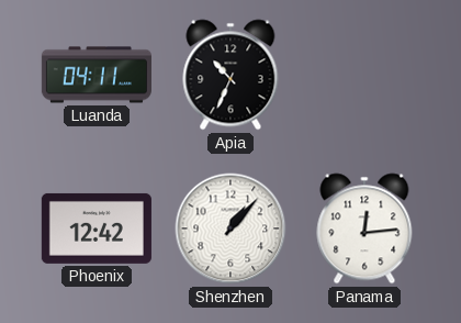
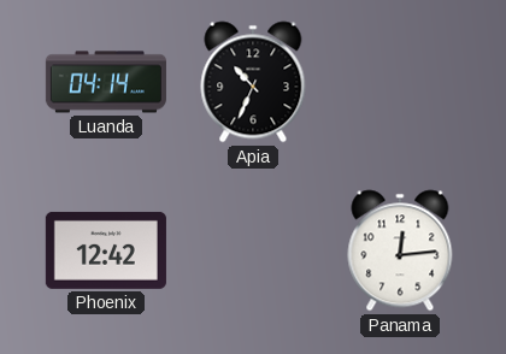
Luanda: 04:11 -> 04:14 (106, 82)
Shenzhen: 1:07 -> none (231, 229)
